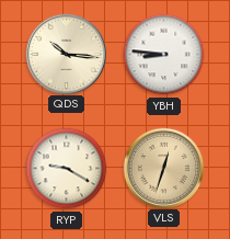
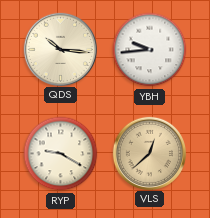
YBH: 8:46 -> 9:44 (150, 50)
VLS: 12:33 -> 12:38 (149, 153)
